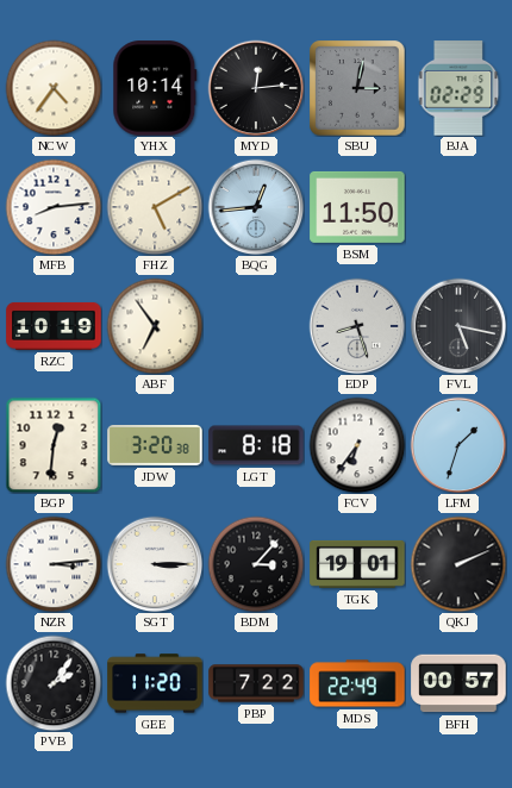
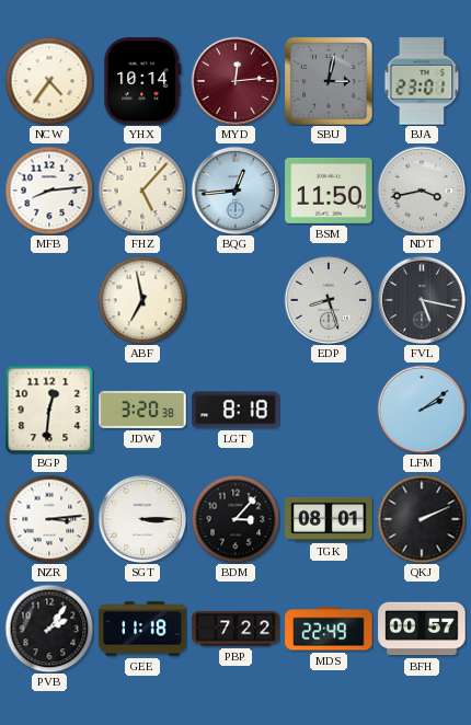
MYD dial: black -> burgundy (235, 81)
BJA: 02:29 -> 23:01 (422, 81)
FHZ: 5:10 -> 5:07 (142, 191)
NDT: none -> 3:43 (422, 191)
RZC: 10:19 -> none (54, 326)
ABF: 6:54 -> 6:58 (142, 300)
FCV: 6:36 -> none (357, 445)
LFM: 1:33 -> 2:09 (422, 410)
TGK: 19:01 -> 08:01 (329, 519)
GEE: 11:20 -> 11:18 (142, 629)
